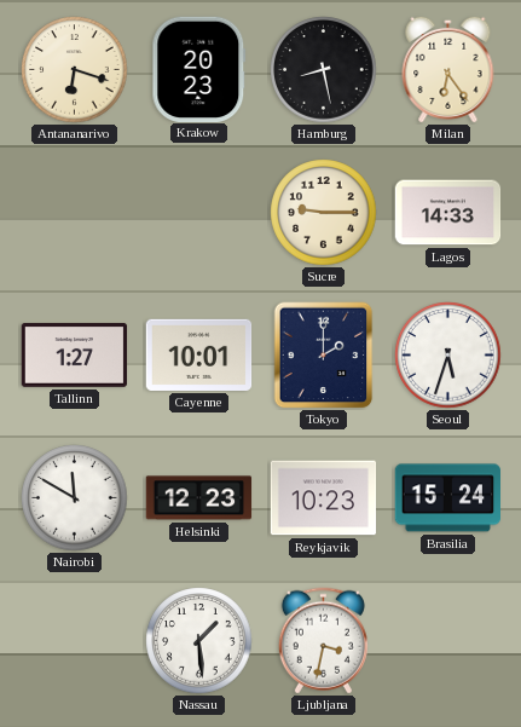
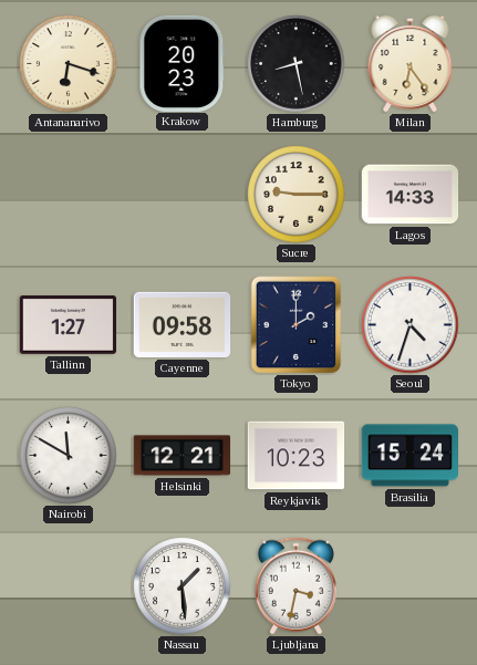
Cayenne: 10:01 -> 09:58 (183, 324)
Seoul: 5:33 -> 4:33 (411, 325)
Helsinki: 12:23 -> 12:21 (183, 456)
